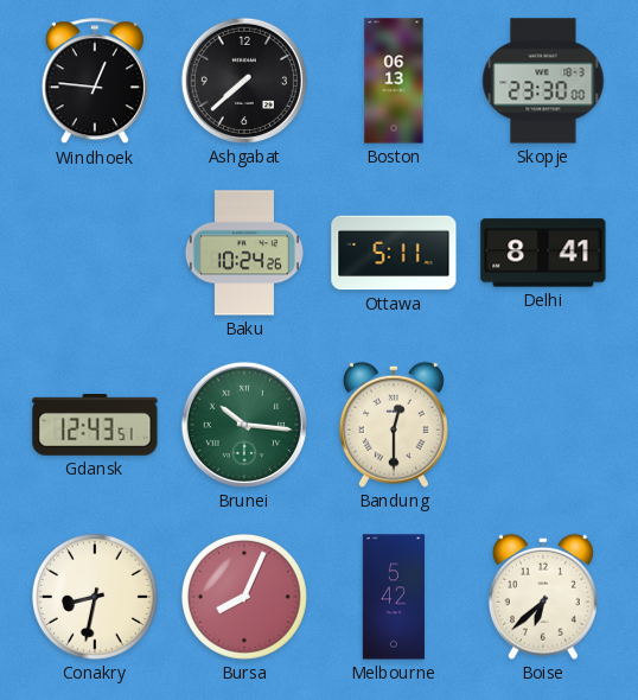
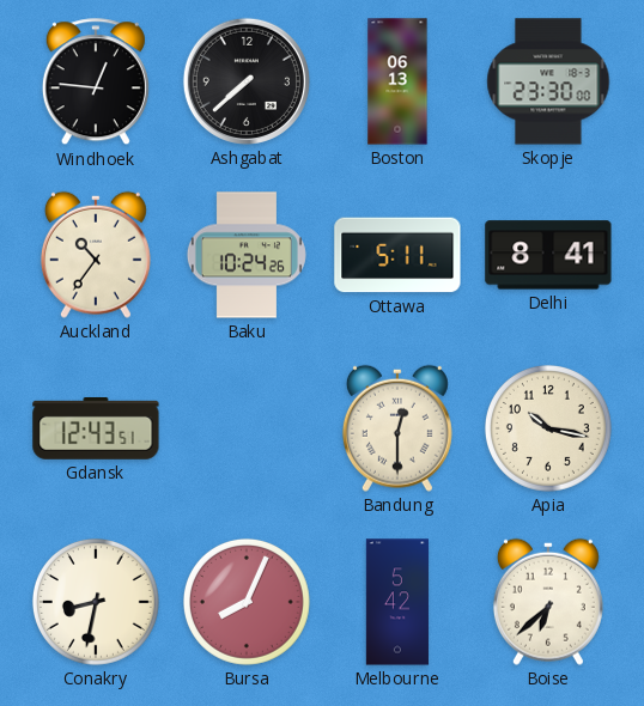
Auckland: none -> 10:36 (96, 255)
Brunei: 10:16 -> none (244, 425)
Apia: none -> 10:17 (548, 428)
